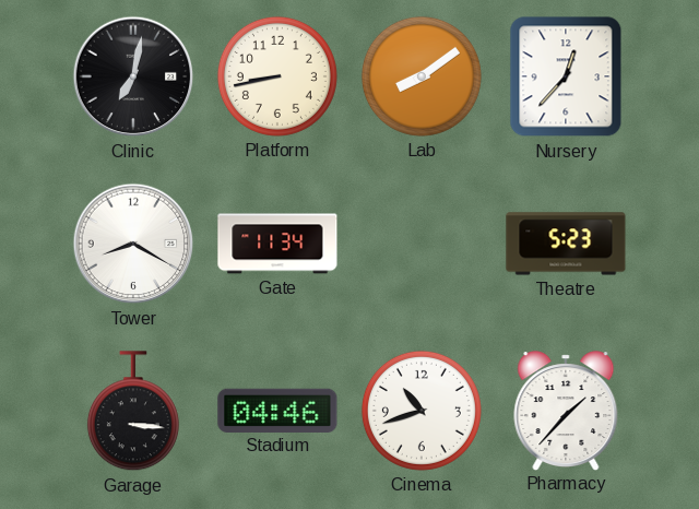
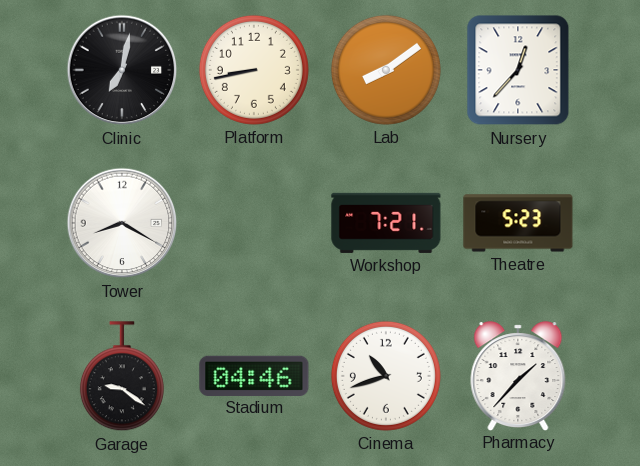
Gate: 11:34 -> none (277, 244)
Workshop: none -> 7:21 (386, 223)
Garage: 3:16 -> 9:21 (122, 377)
